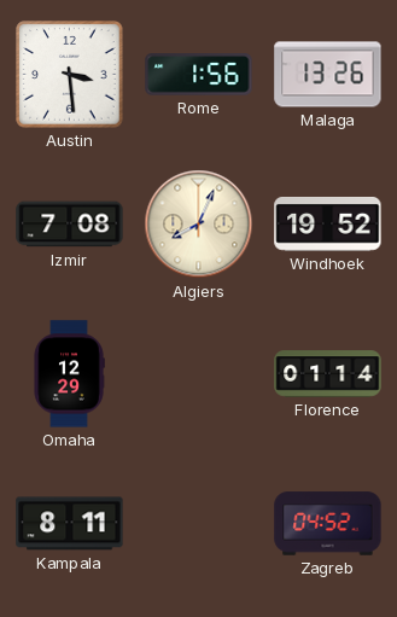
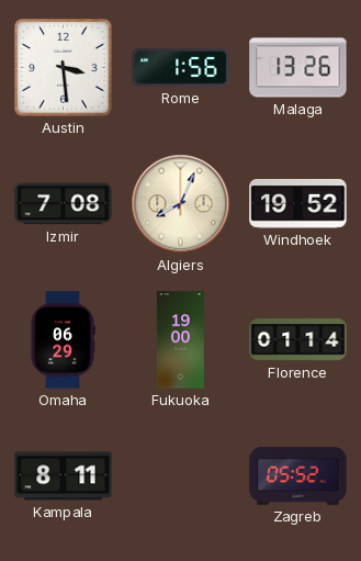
Omaha: 12:29 -> 06:29 (63, 340)
Fukuoka: none -> 19:00 (180, 340)
Zagreb: 04:52 -> 05:52 (298, 476)
